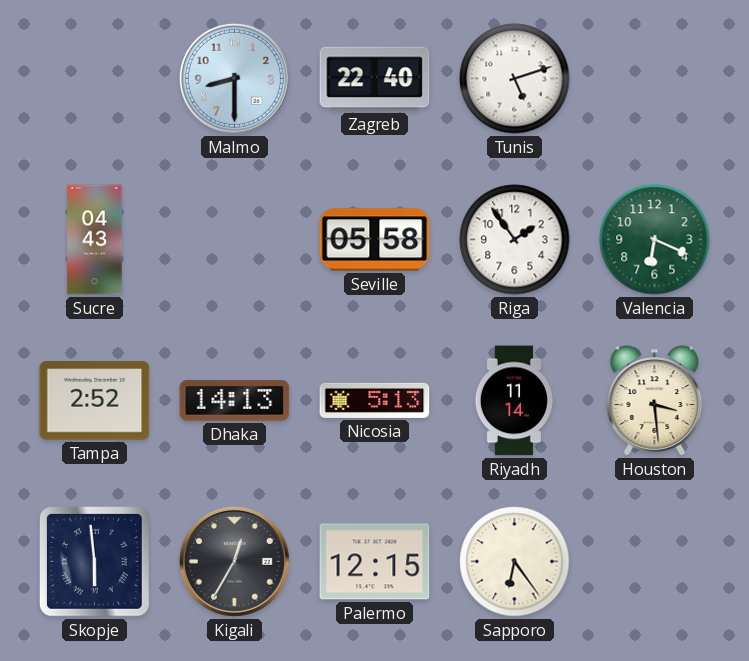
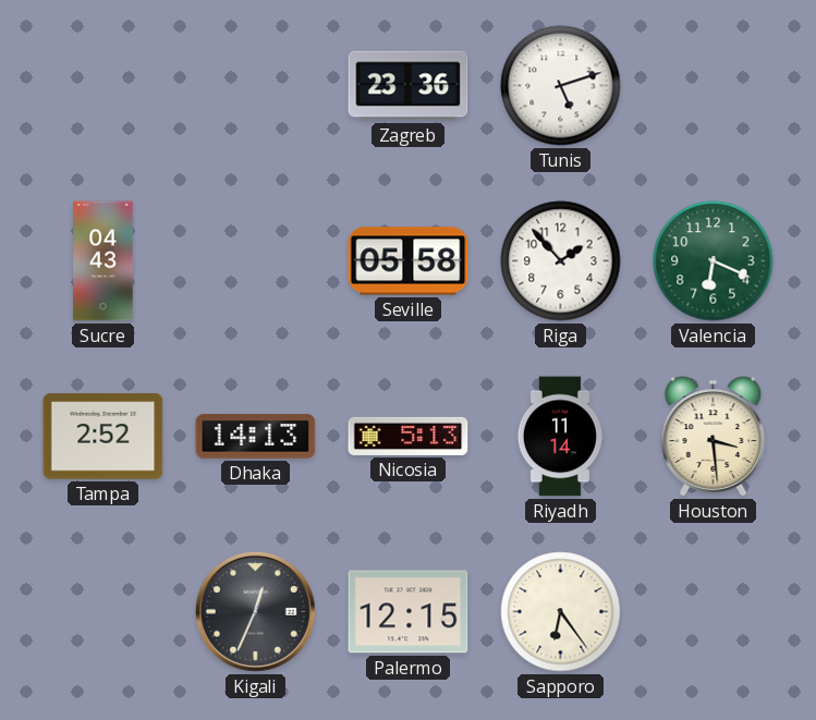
Malmo: 8:30 -> none (234, 78)
Zagreb: 22:40 -> 23:36 (409, 86)
Riga: 1:54 -> 1:53 (561, 261)
Skopje: 5:59 -> none (95, 562)
Kigali: 12:35 -> 12:34 (255, 611)
